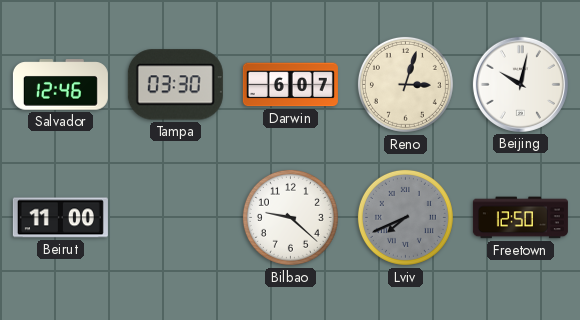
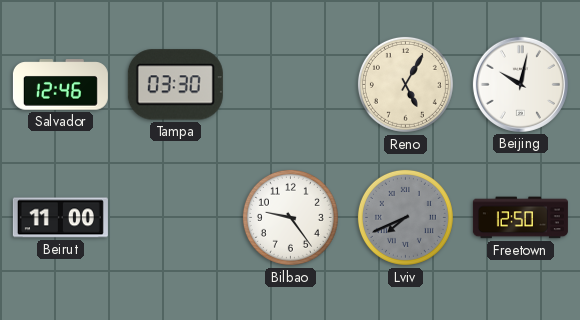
Darwin: 6:07 -> none (290, 85)
Reno: 3:03 -> 5:05 (405, 84)
Bilbao: 9:22 -> 9:24 (290, 217)
